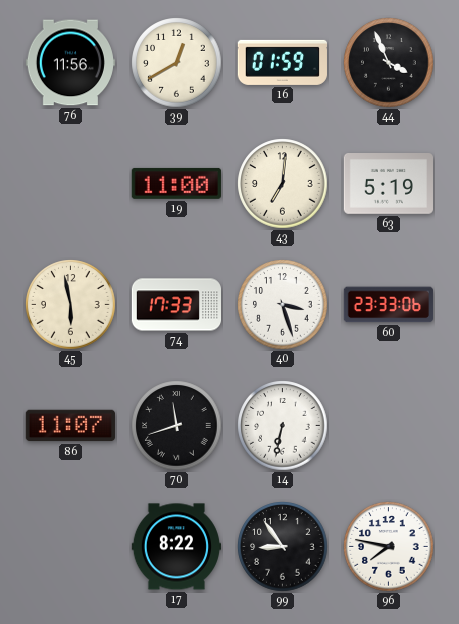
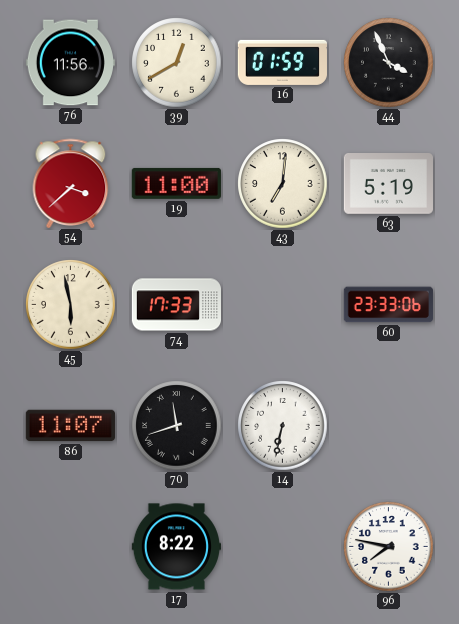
54: none -> 3:38 (71, 183)
40: 3:27 -> none (283, 305)
99: 8:54 -> none (283, 547)
